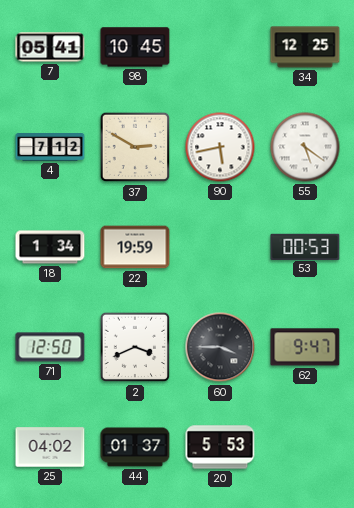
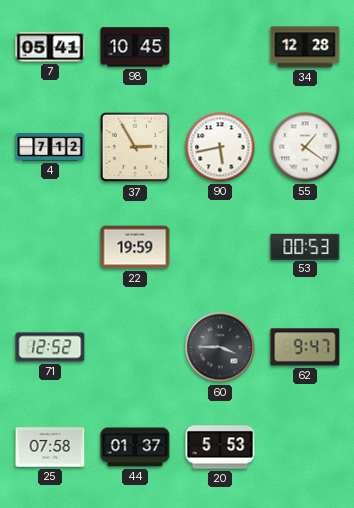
34: 12:25 -> 12:28 (305, 47)
37: 2:50 -> 2:55 (135, 147)
55: 5:21 -> 1:21 (305, 147)
18: 1:34 -> none (50, 247)
71: 12:50 -> 12:52 (50, 347)
2: 3:41 -> none (135, 347)
25: 04:02 -> 07:58 (50, 447)
